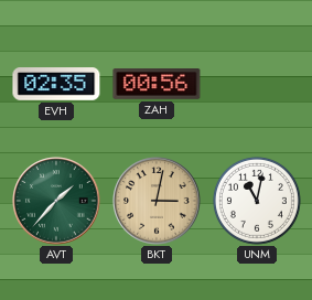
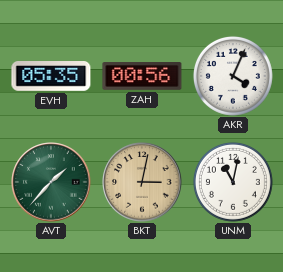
EVH: 02:35 -> 05:35 (51, 77)
AKR: none -> 4:04 (233, 76)
